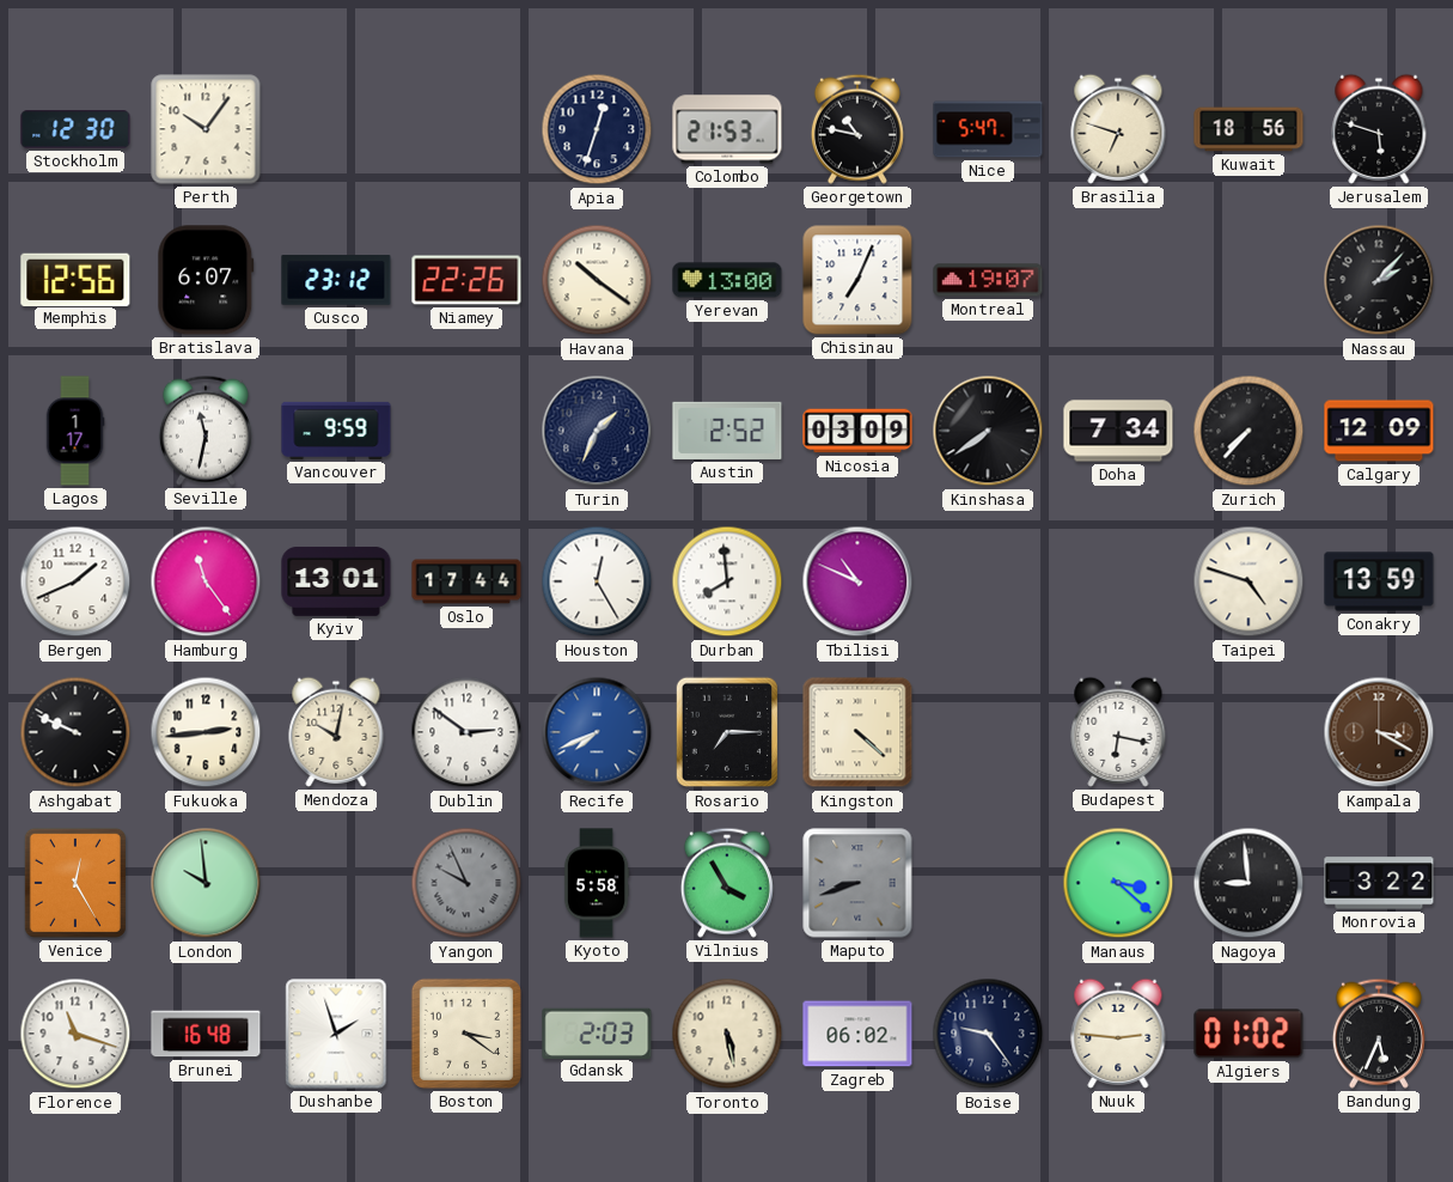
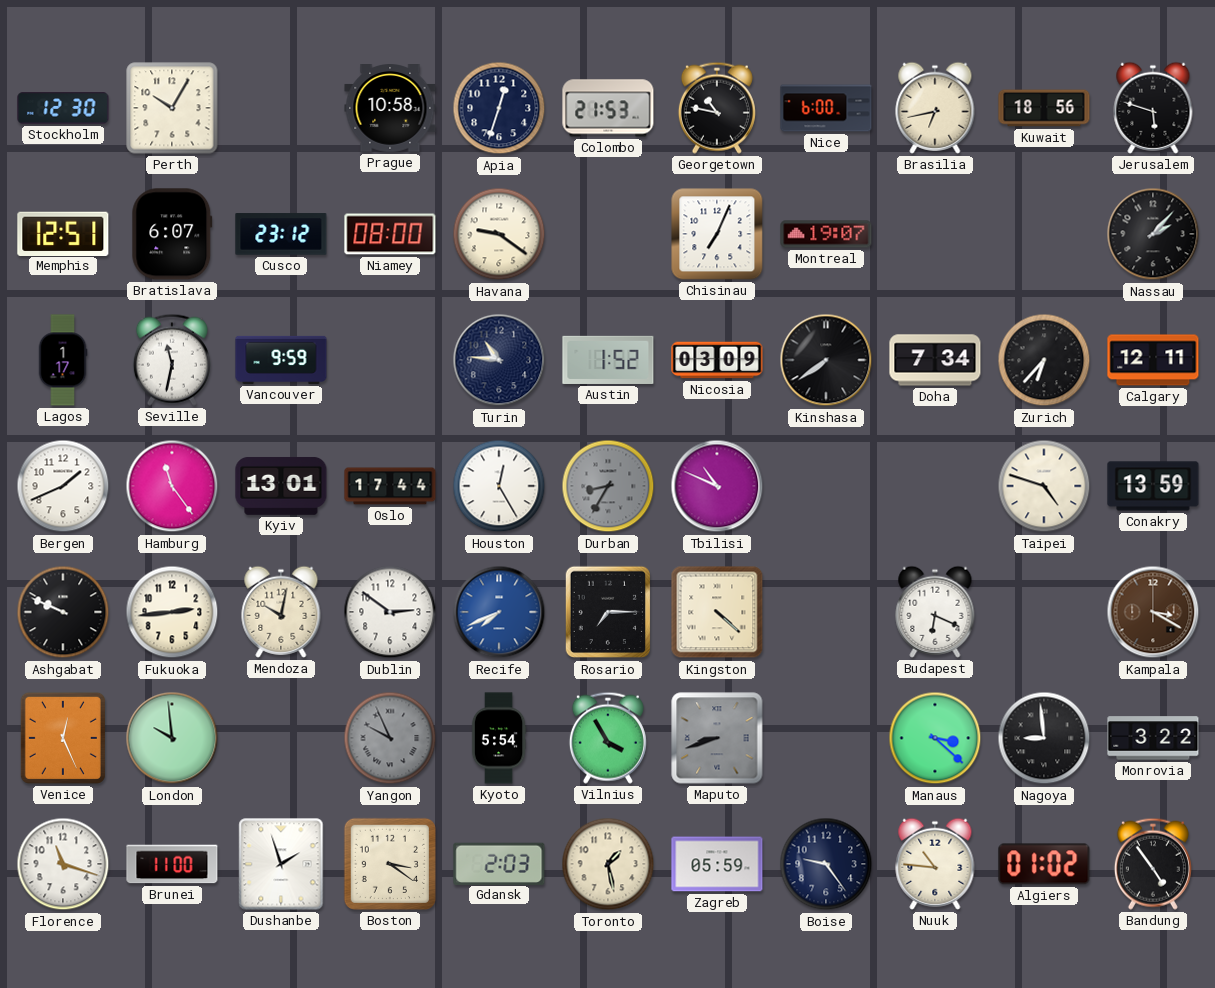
Perth: 10:06 -> 10:05 (172, 108)
Prague: none -> 10:58 (390, 109)
Nice: 5:47 -> 6:00 (826, 108)
Brasilia: 6:48 -> 6:43 (935, 108)
Memphis: 12:56 -> 12:51 (63, 233)
Niamey: 22:26 -> 08:00 (390, 234)
Havana: 10:21 -> 9:21 (499, 234)
Yerevan: 13:00 -> none (727, 280)
Turin: 1:34 -> 10:46 (499, 360)
Austin: 2:52 -> 1:52 (608, 360)
Zurich: 7:37 -> 6:37 (1044, 360)
Calgary: 12:09 -> 12:11 (1153, 360)
Durban: 7:59 -> 8:35 (608, 486)
Durban dial: white -> grey (608, 486)
Budapest: 6:17 -> 6:19 (935, 612)
Venice: 12:25 -> 12:26 (63, 738)
Kyoto: 5:58 -> 5:54 (499, 738)
Brunei: 16:48 -> 11:00 (172, 864)
Toronto: 5:28 -> 1:28 (608, 864)
Zagreb: 06:02 -> 05:59 (717, 864)
Nuuk: 2:46 -> 10:46 (935, 864)
Bandung: 5:34 -> 4:54 (1153, 864)
